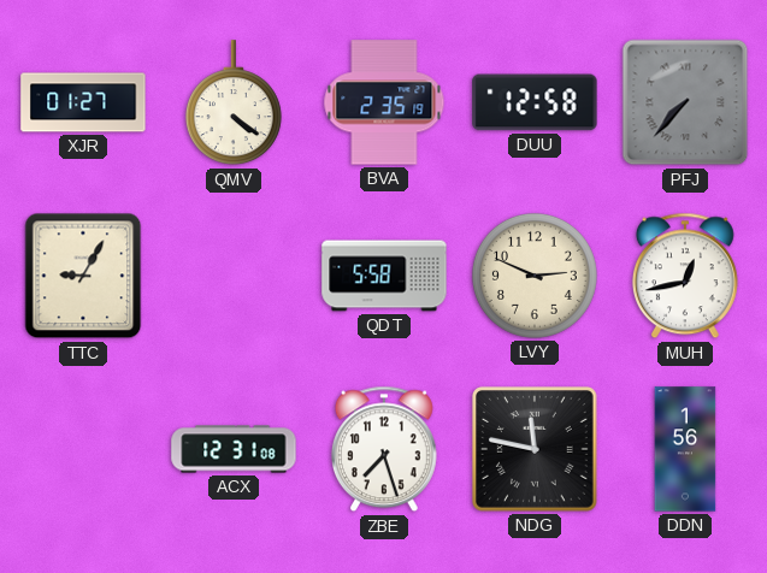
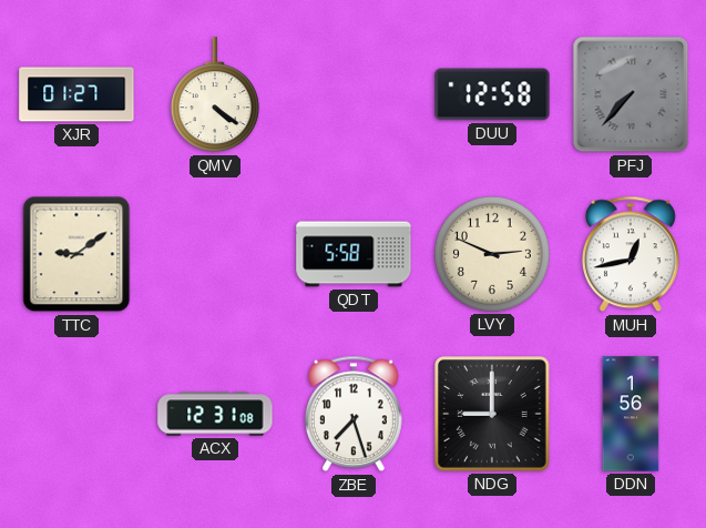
BVA: 2:35 -> none (384, 102)
TTC: 9:05 -> 9:09 (76, 254)
NDG: 11:47 -> 9:00 (493, 415)
